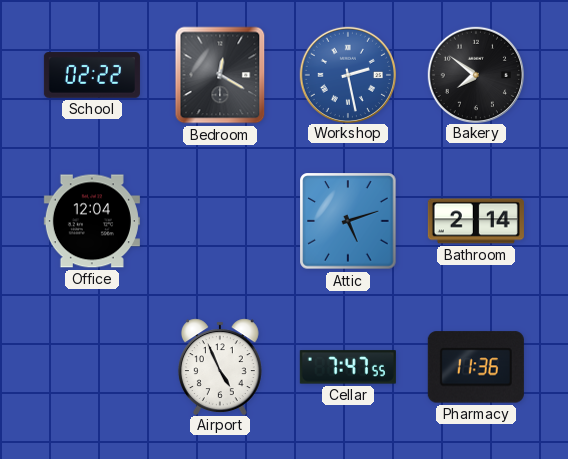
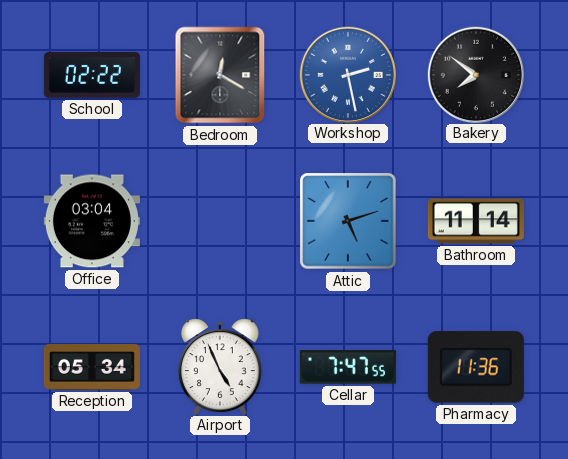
Office: 12:04 -> 03:04 (92, 221)
Bathroom: 2:14 -> 11:14 (476, 221)
Reception: none -> 05:34 (92, 368)
